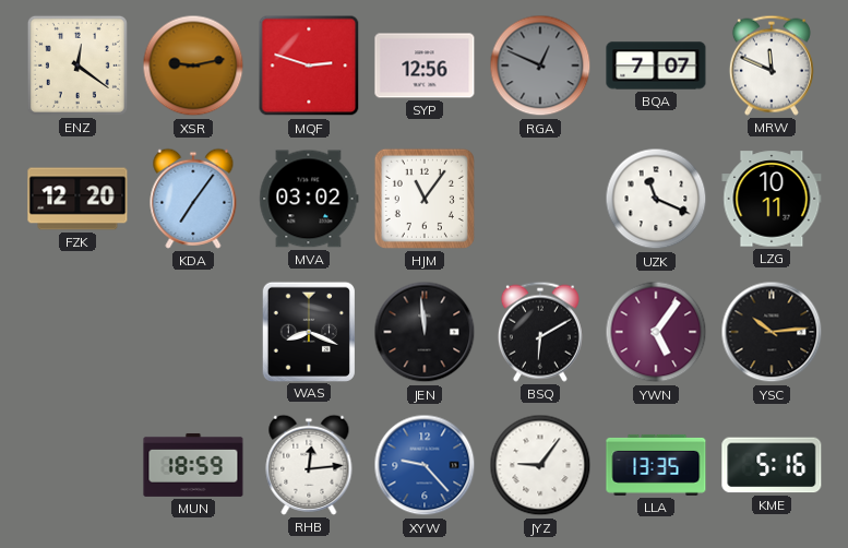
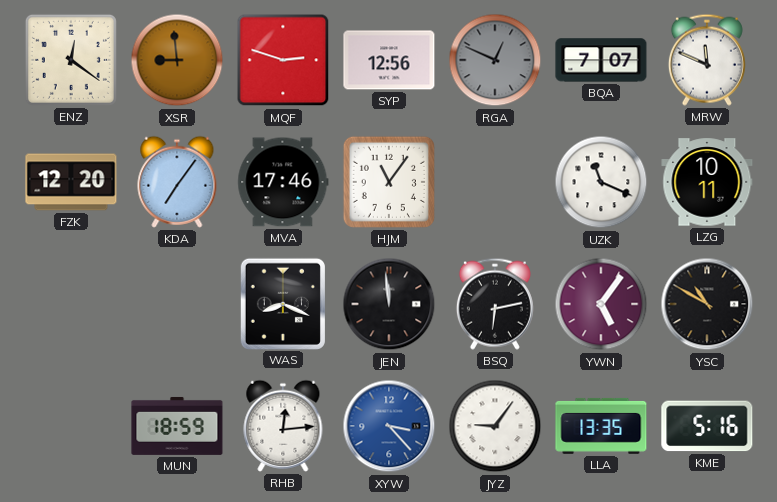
XSR: 9:13 -> 8:59 (177, 60)
MVA: 03:02 -> 17:46 (283, 182)
BSQ: 6:10 -> 6:13 (495, 304)
YSC: 10:14 -> 10:50 (707, 304)
XYW: 9:23 -> 3:23 (389, 426)
